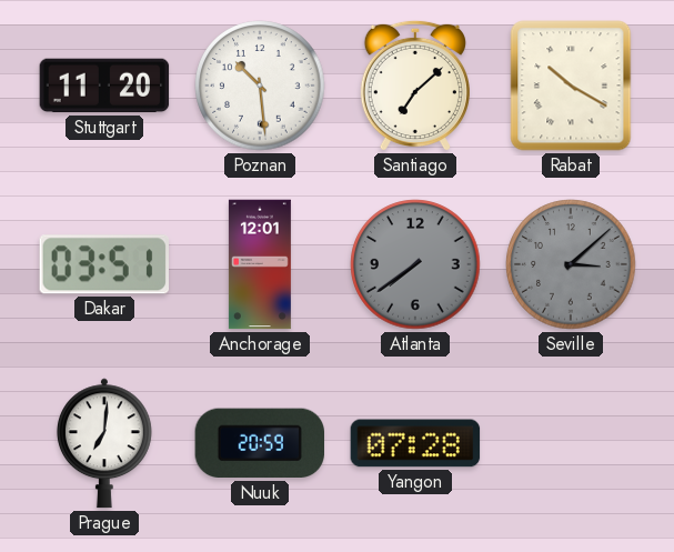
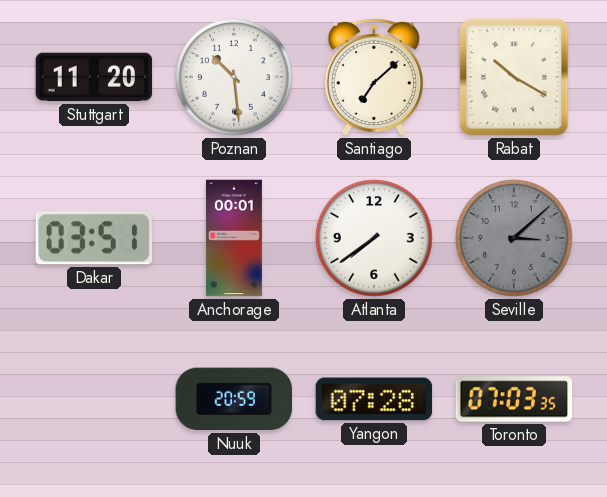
Anchorage: 12:01 -> 00:01 (234, 238)
Atlanta dial: grey -> white (374, 238)
Prague: 7:01 -> none (104, 443)
Toronto: none -> 07:03 (514, 399)
